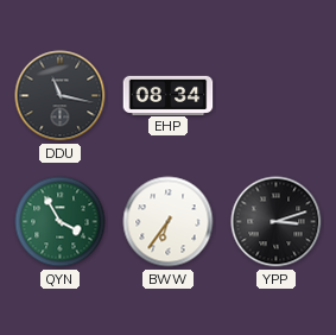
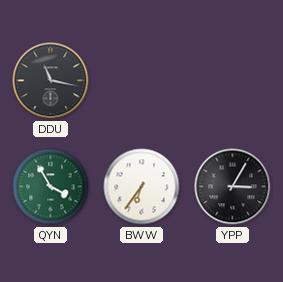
EHP: 08:34 -> none (169, 95)
YPP: 3:12 -> 3:05 (233, 187)
